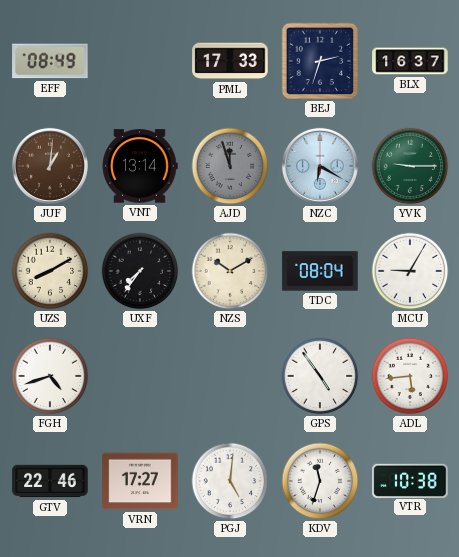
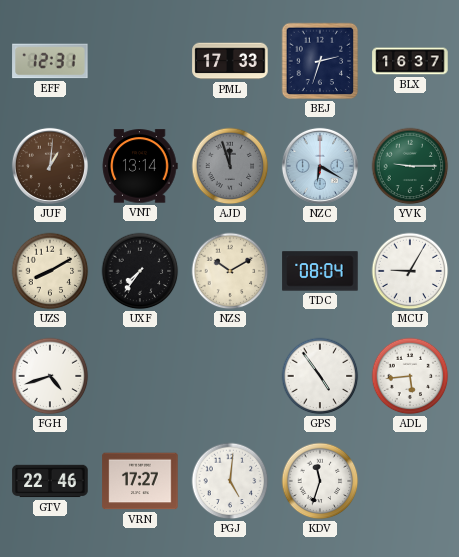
EFF: 08:49 -> 12:31 (50, 61)
VTR: 10:38 -> none (410, 480)
